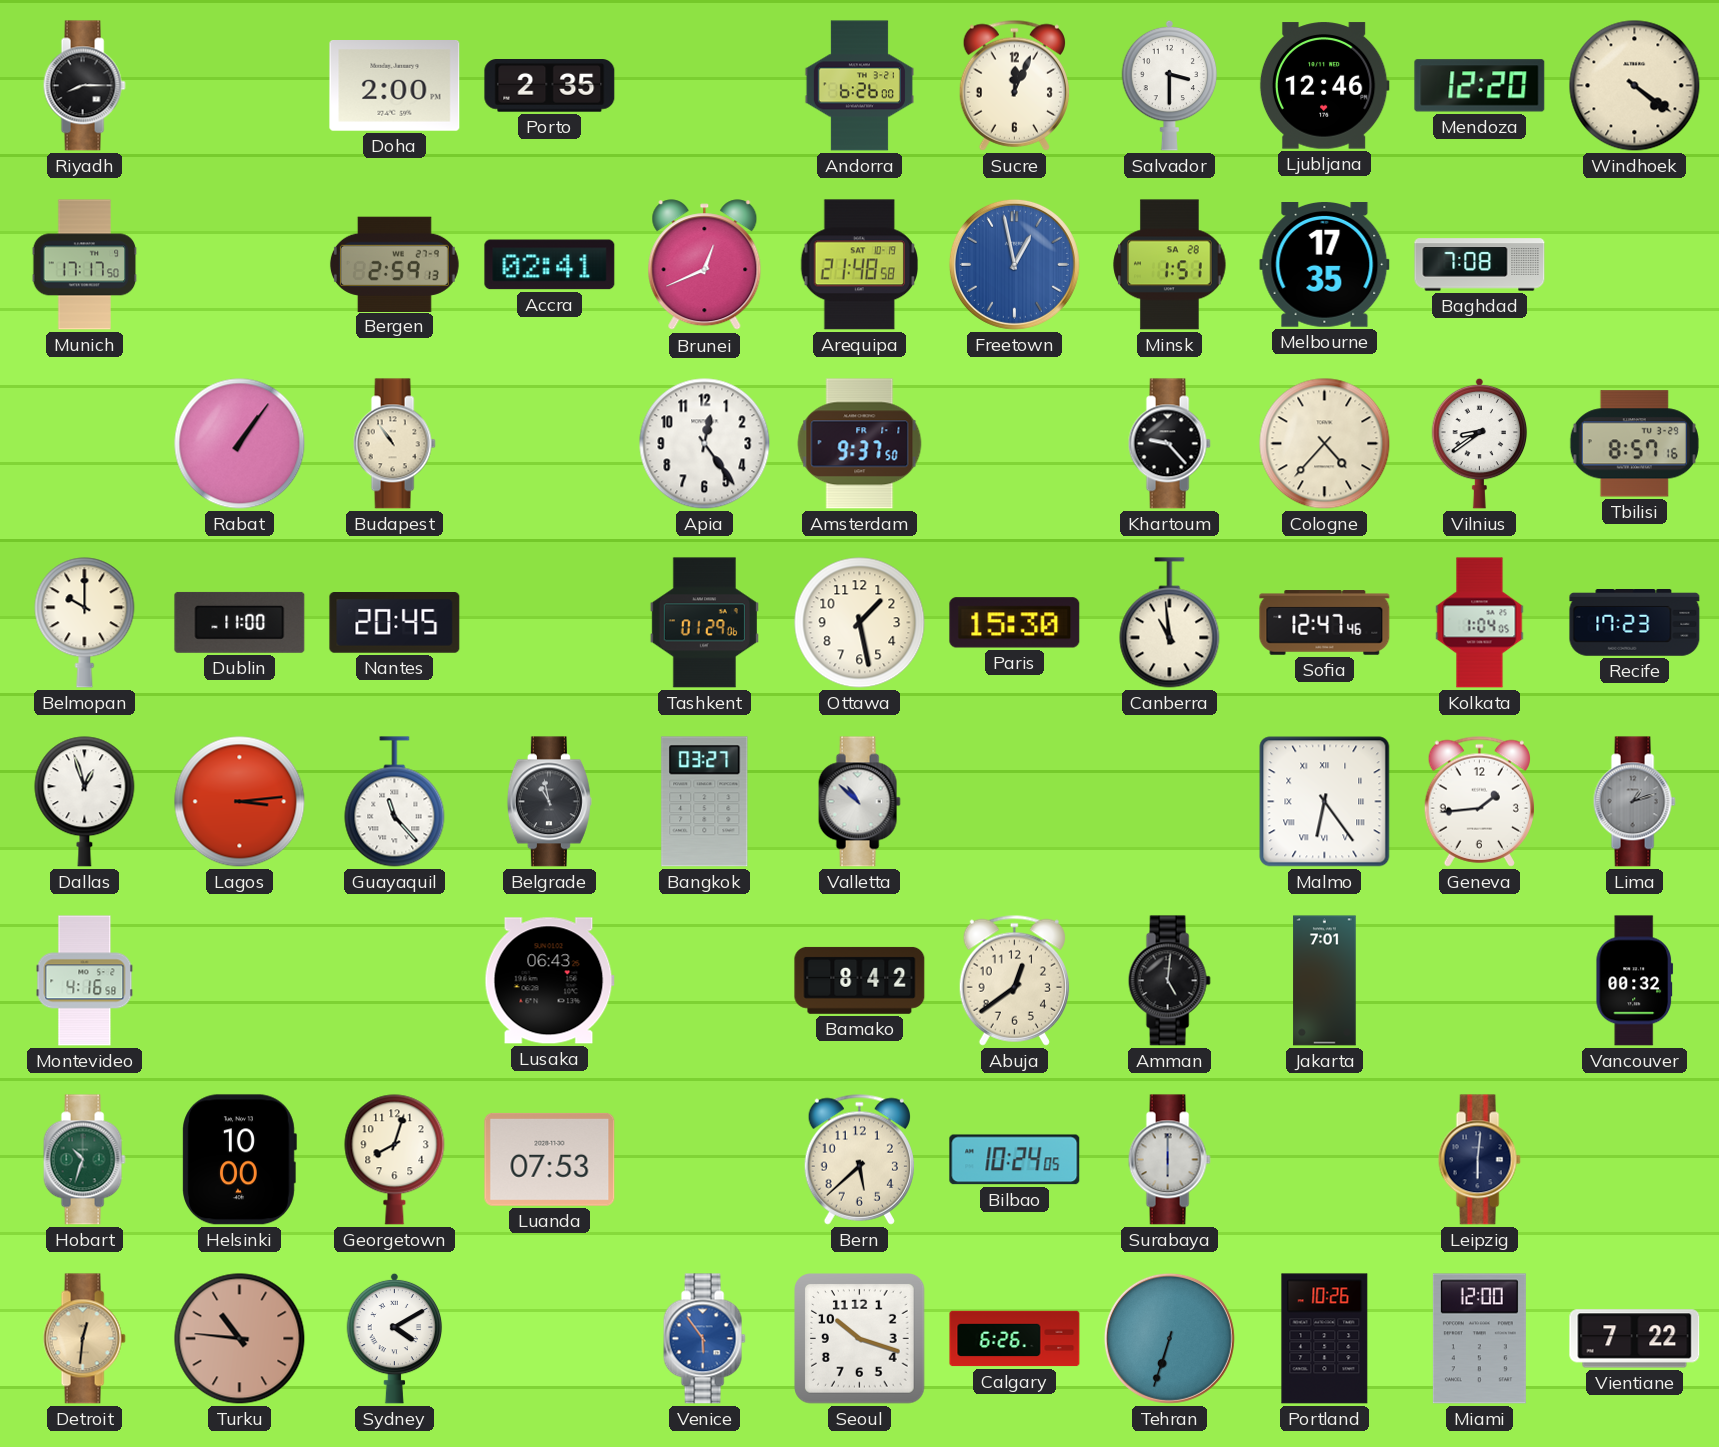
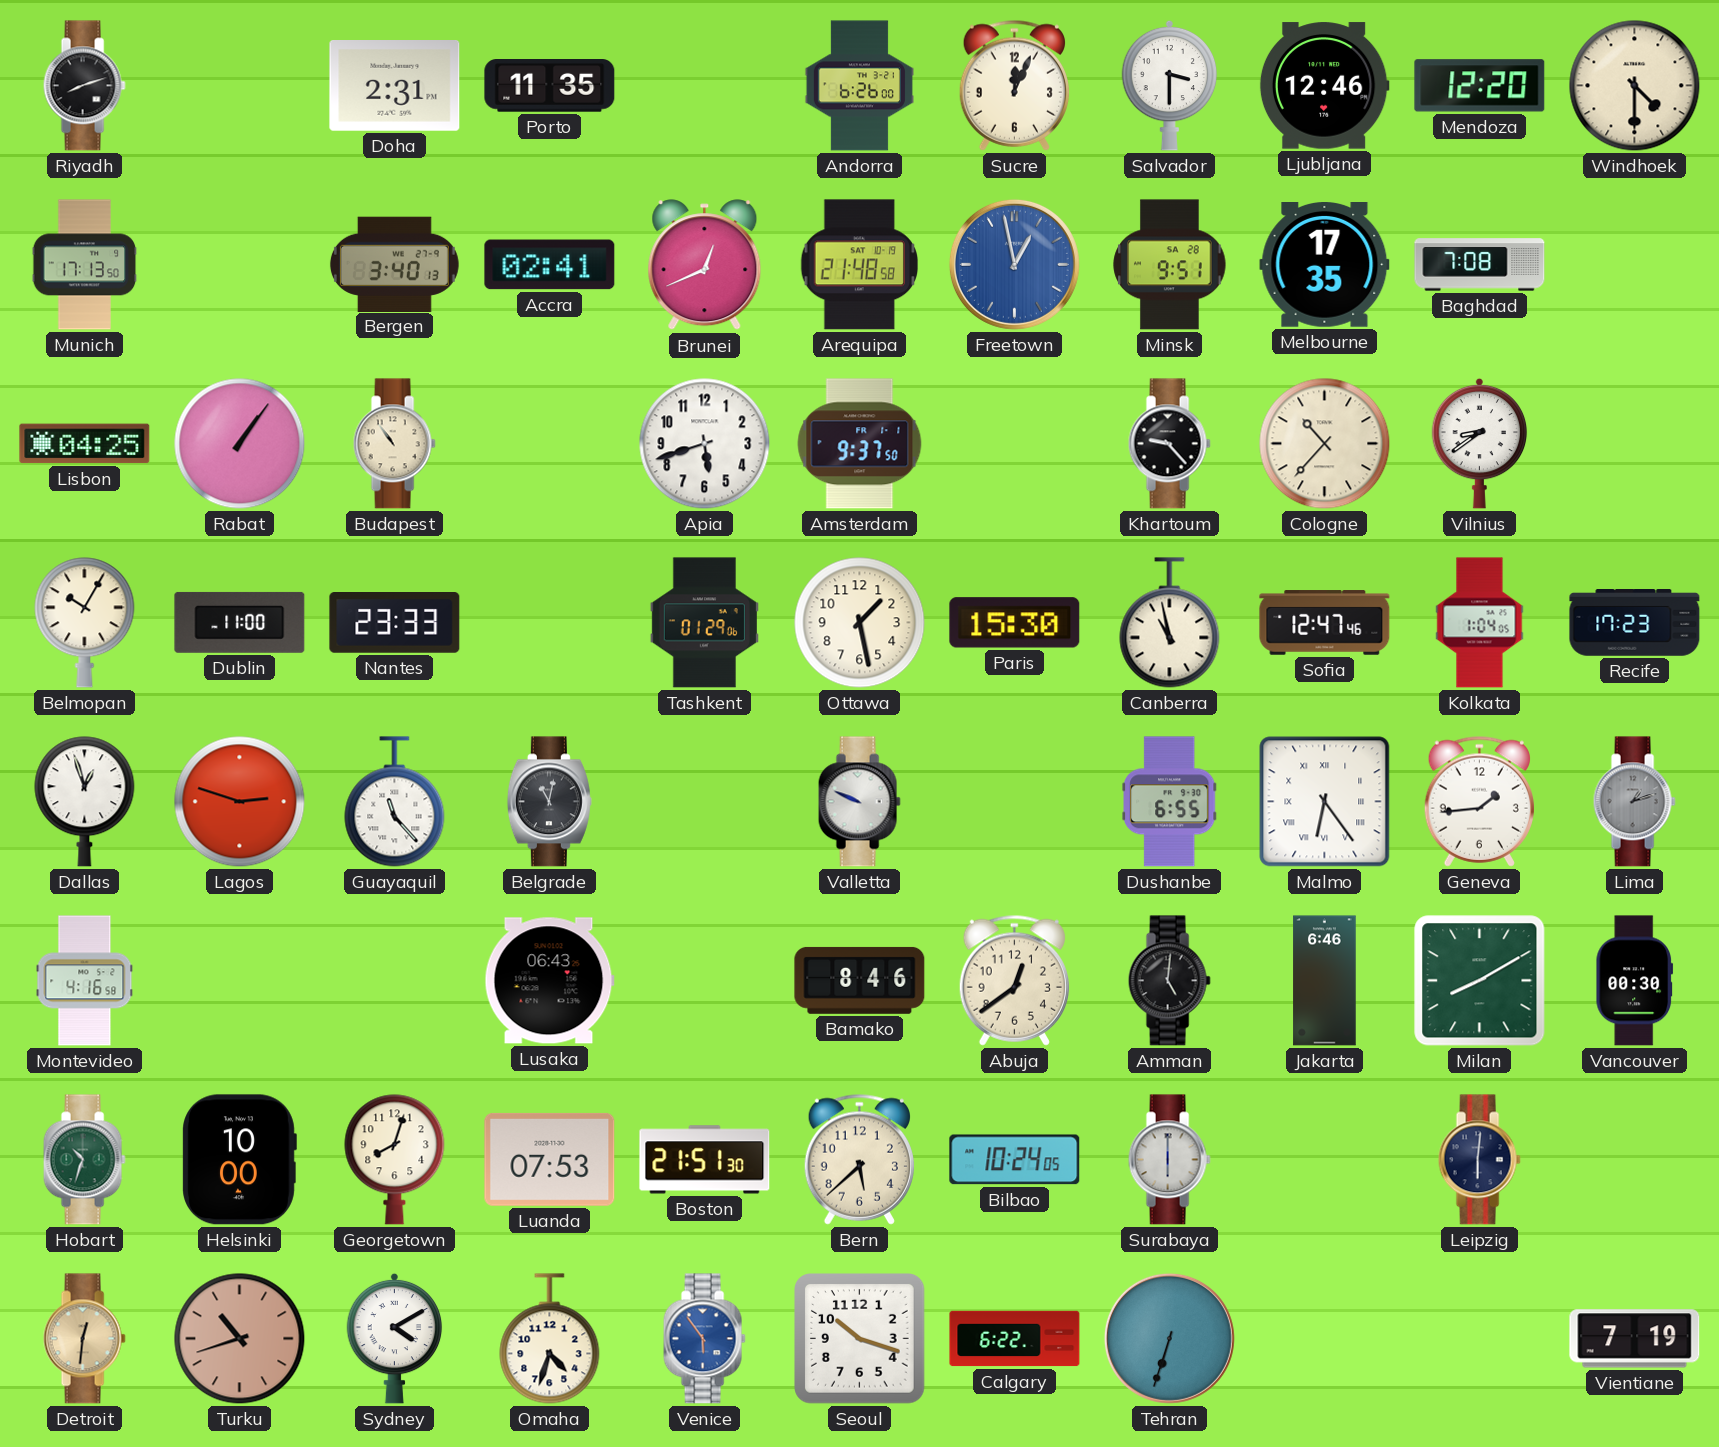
Riyadh: 8:15 -> 8:12 (84, 86)
Doha: 2:00 -> 2:31 (395, 86)
Porto: 2:35 -> 11:35 (550, 86)
Windhoek: 4:21 -> 4:30 (1635, 86)
Munich: 17:17 -> 17:13 (85, 265)
Bergen: 2:59 -> 3:40 (394, 264)
Minsk: 1:51 -> 9:51 (1170, 265)
Lisbon: none -> 04:25 (85, 444)
Apia: 12:24 -> 5:42 (705, 444)
Cologne: 4:37 -> 10:37 (1325, 444)
Tbilisi: 8:57 -> none (1634, 444)
Belmopan: 10:00 -> 10:05 (85, 623)
Nantes: 20:45 -> 23:33 (395, 623)
Canberra: 10:59 -> 10:58 (1170, 623)
Lagos: 3:14 -> 2:48 (240, 802)
Belgrade: 10:58 -> 11:02 (549, 802)
Bangkok: 03:27 -> none (705, 802)
Valletta: 10:52 -> 9:49 (859, 802)
Dushanbe: none -> 6:55 (1170, 802)
Bamako: 8:42 -> 8:46 (860, 980)
Jakarta: 7:01 -> 6:46 (1325, 981)
Milan: none -> 8:10 (1480, 981)
Vancouver: 00:32 -> 00:30 (1635, 981)
Boston: none -> 21:51 (705, 1160)
Turku: 10:46 -> 10:42 (240, 1339)
Omaha: none -> 4:33 (550, 1339)
Calgary: 6:26 -> 6:22 (1015, 1339)
Portland: 10:26 -> none (1325, 1339)
Miami: 12:00 -> none (1479, 1339)
Vientiane: 7:22 -> 7:19 (1635, 1339)
